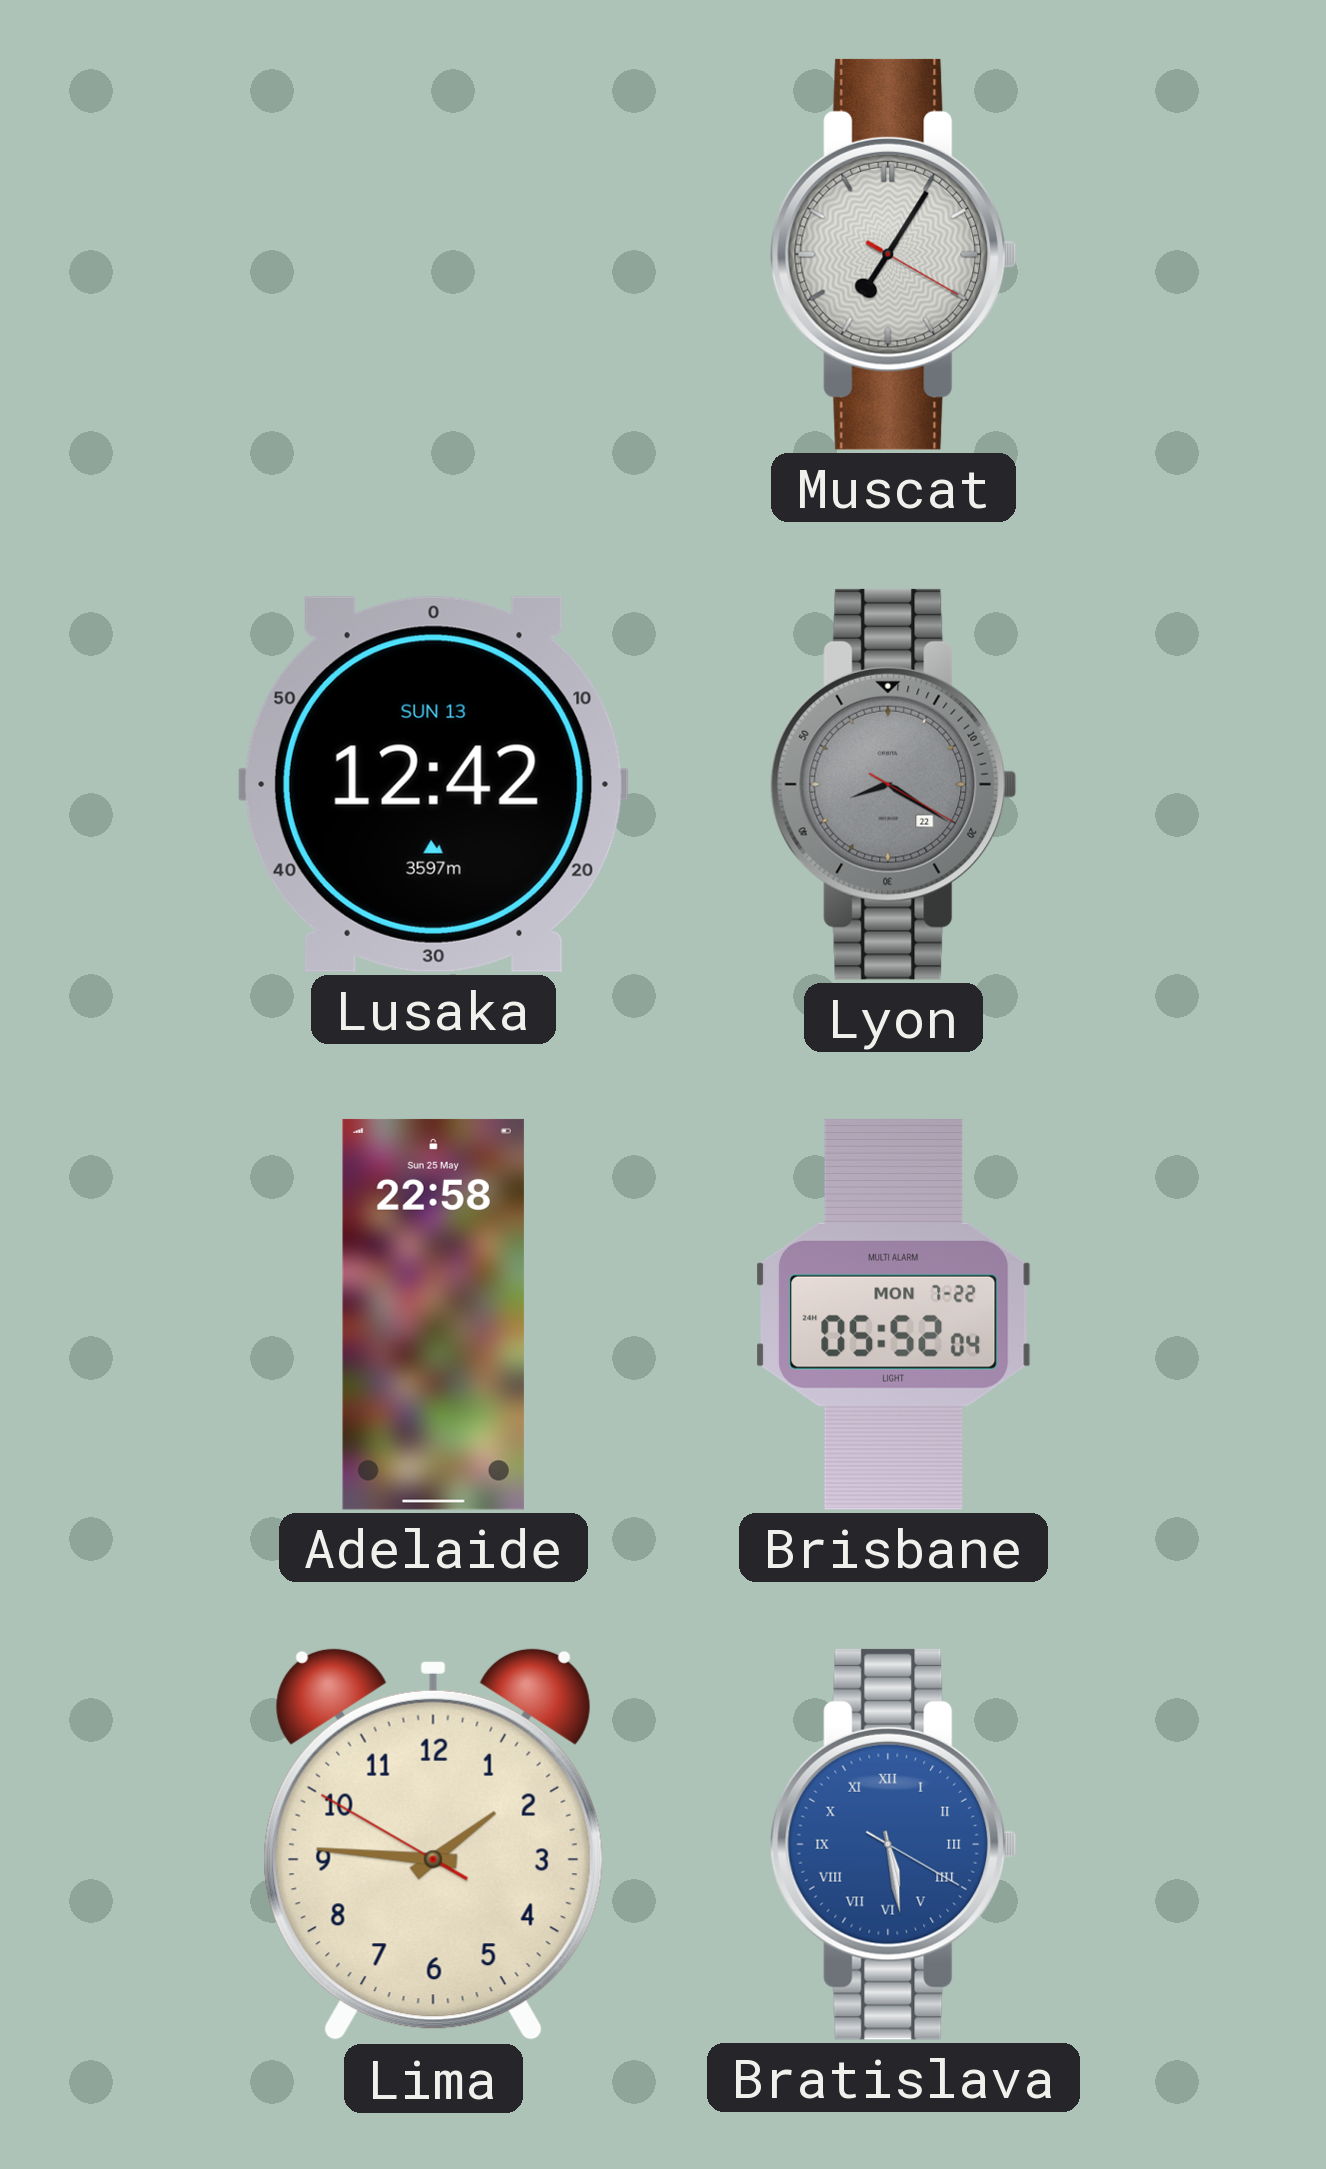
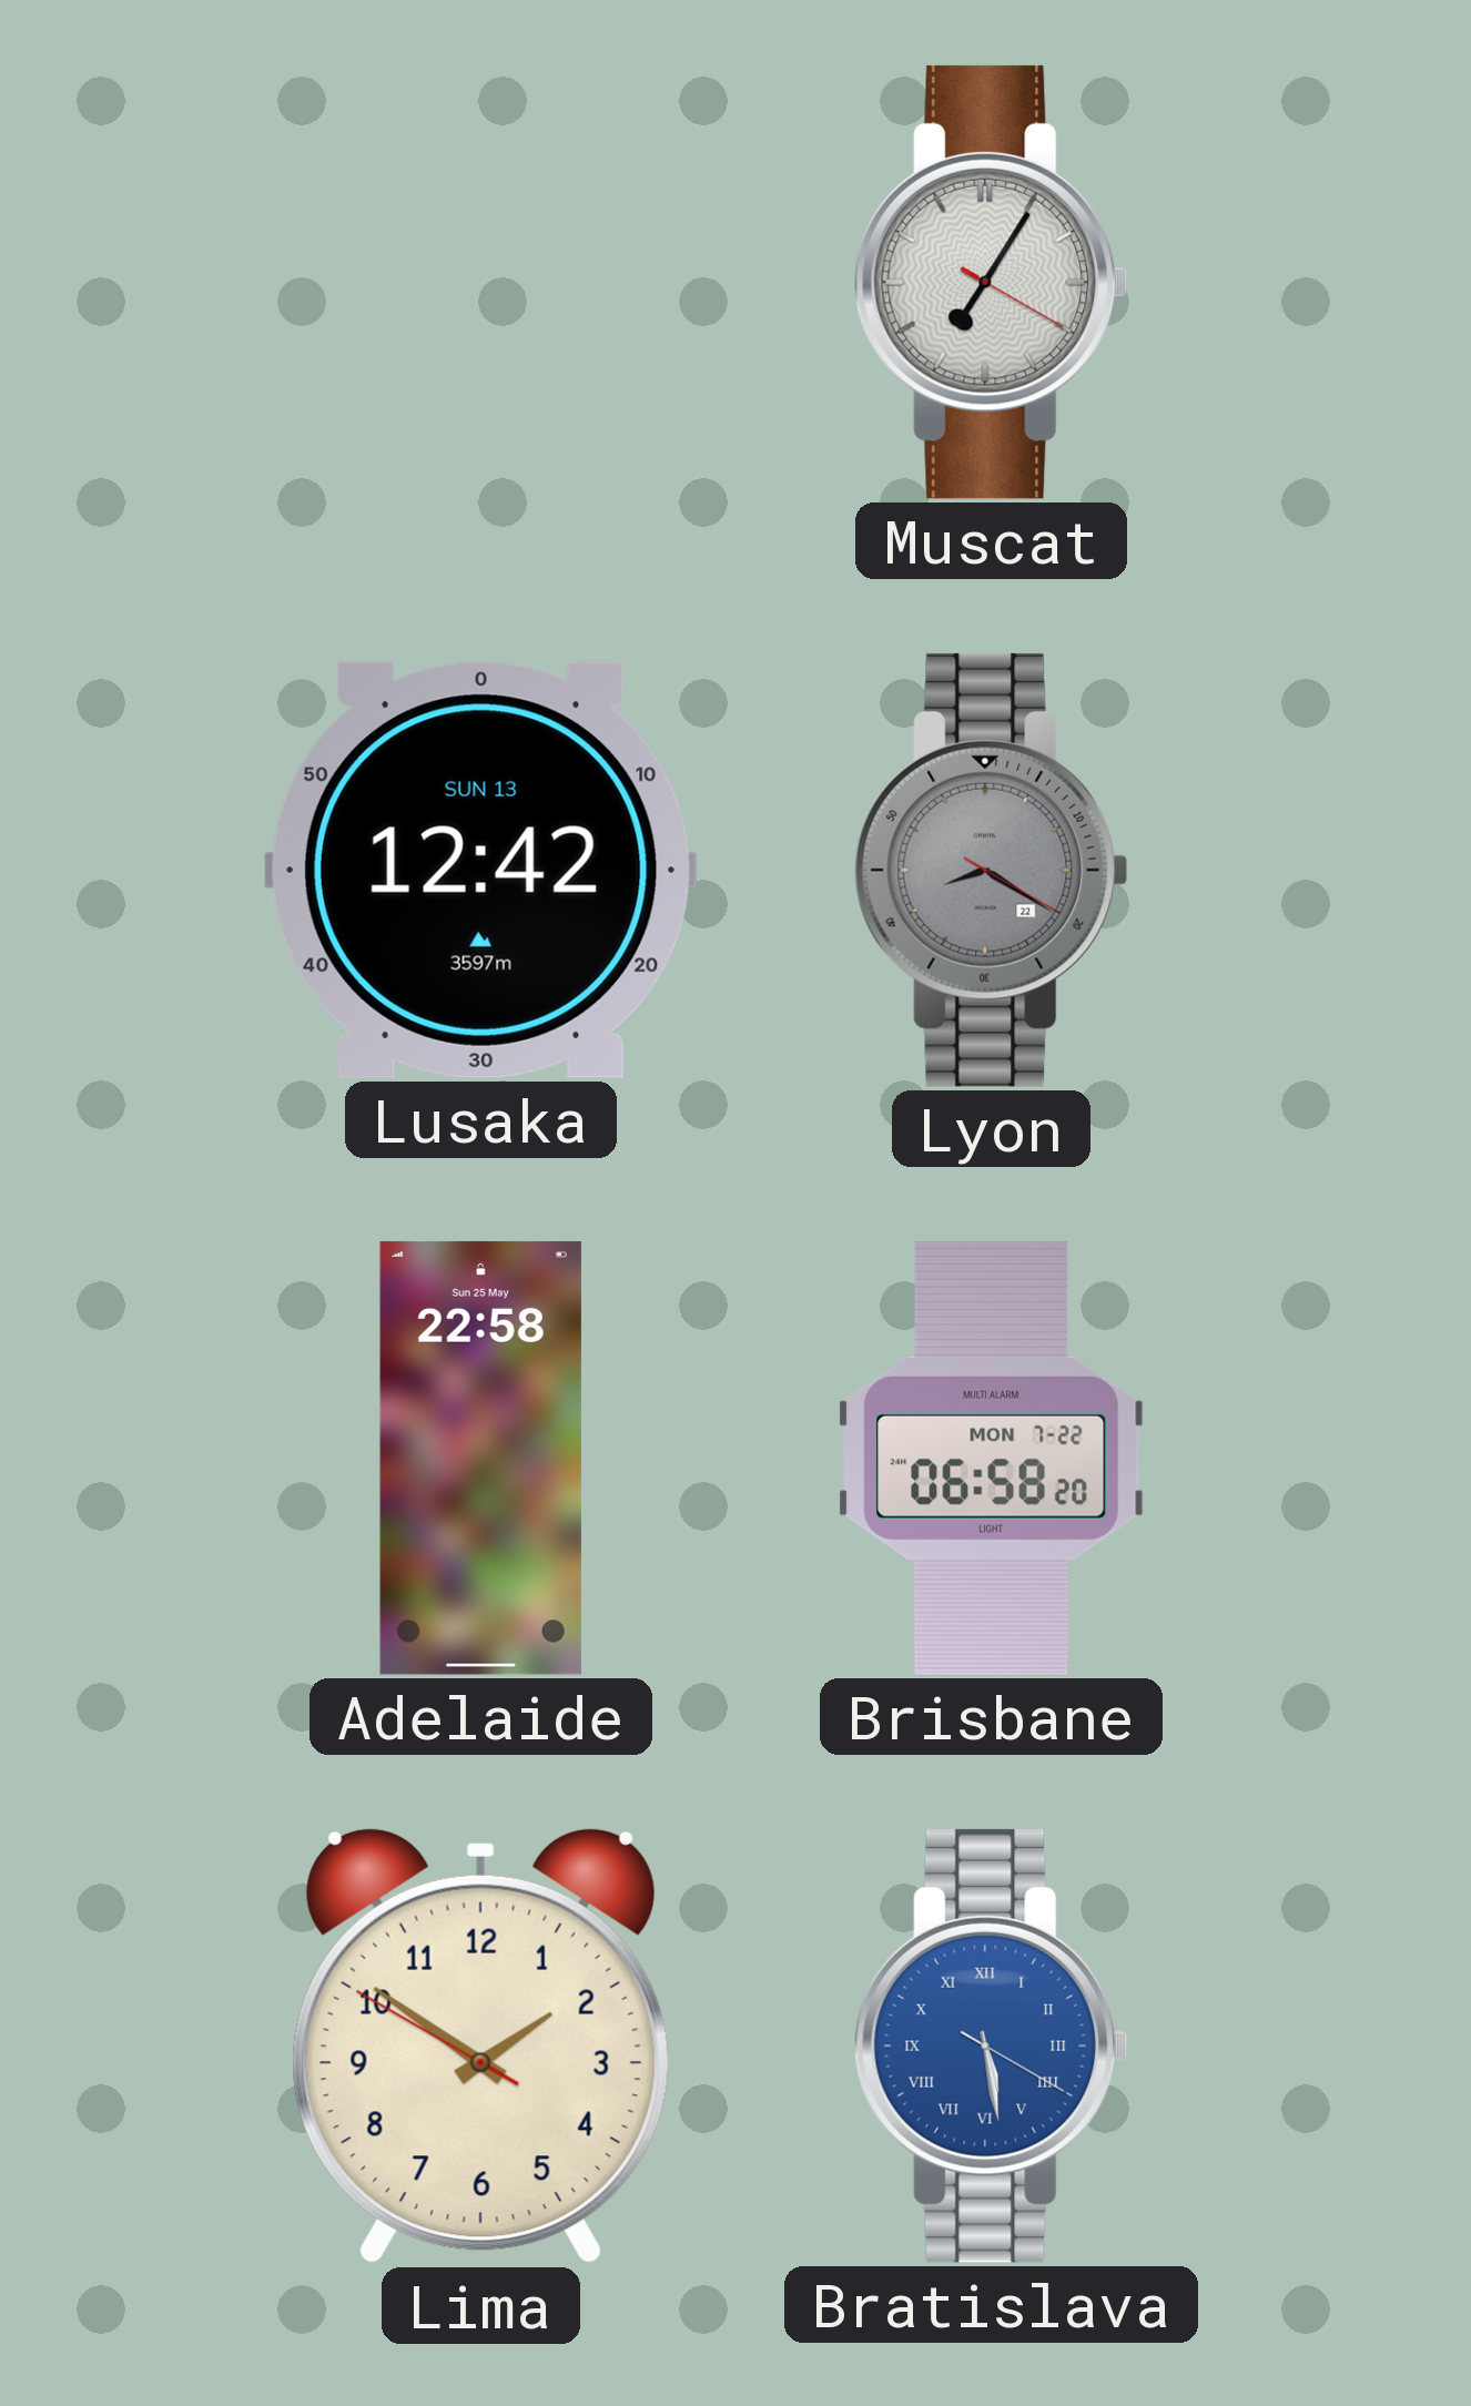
Brisbane: 05:52 -> 06:58 (992, 1458)
Lima: 1:45 -> 1:50 (480, 2045)
